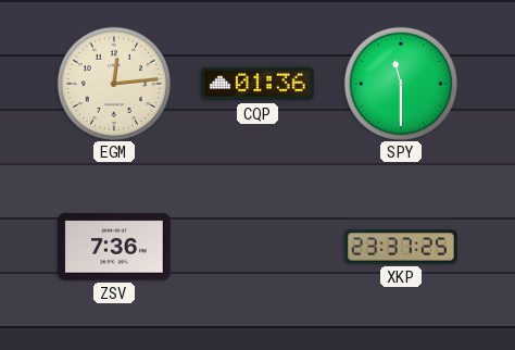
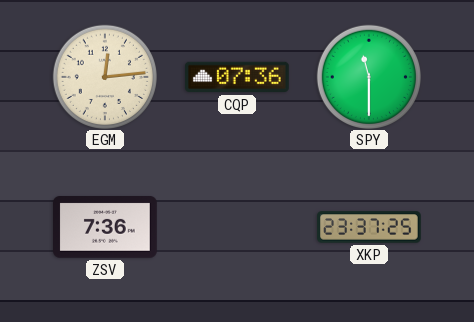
CQP: 01:36 -> 07:36 (238, 77)
